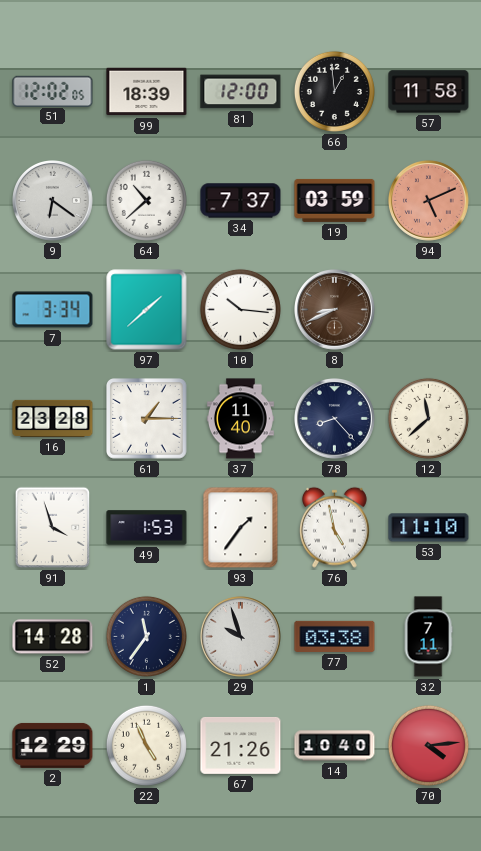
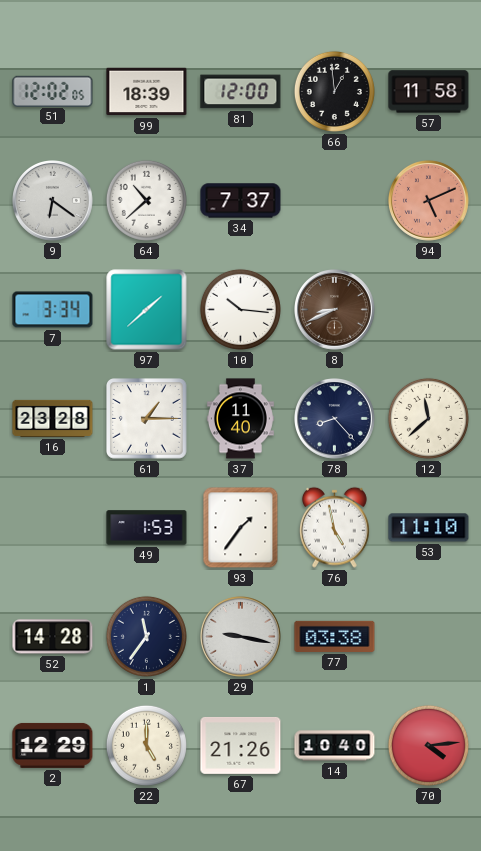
19: 03:59 -> none (335, 200)
91: 3:57 -> none (53, 528)
29: 9:57 -> 9:17 (241, 637)
32: 7:11 -> none (428, 637)
22: 4:56 -> 5:00 (146, 745)
